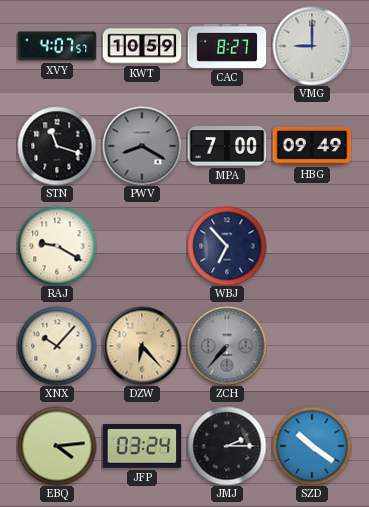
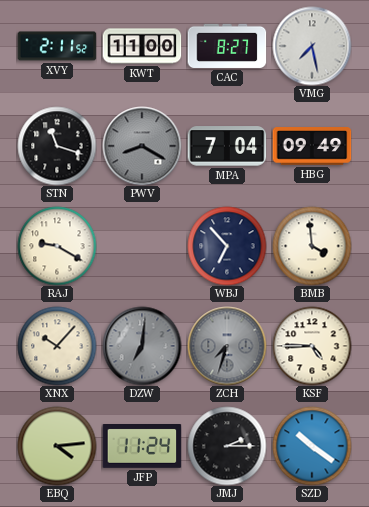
XVY: 4:07 -> 2:11 (57, 46)
KWT: 10:59 -> 11:00 (142, 46)
VMG: 9:00 -> 7:28 (312, 46)
MPA: 7:00 -> 7:04 (227, 146)
BMB: none -> 3:59 (312, 246)
DZW: 6:23 -> 7:01 (142, 346)
DZW dial: champagne -> grey (142, 346)
ZCH: 7:37 -> 7:33 (227, 346)
KSF: none -> 4:45 (312, 346)
JFP: 03:24 -> 11:24 (142, 447)
